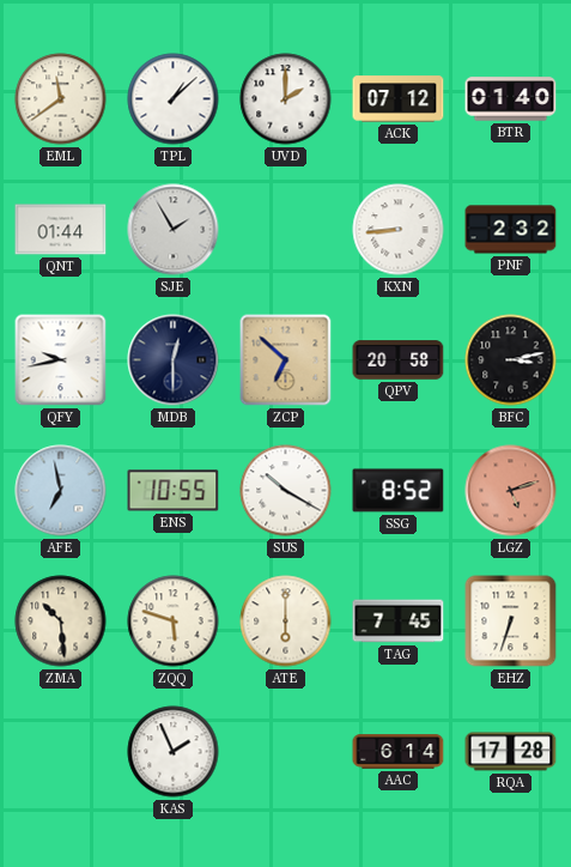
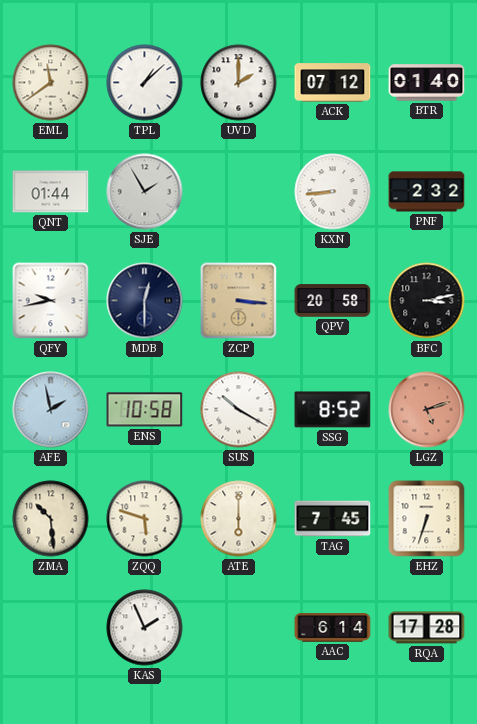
ZCP: 6:52 -> 3:16 (239, 301)
AFE: 6:58 -> 1:58 (51, 410)
ENS: 10:55 -> 10:58 (145, 410)
